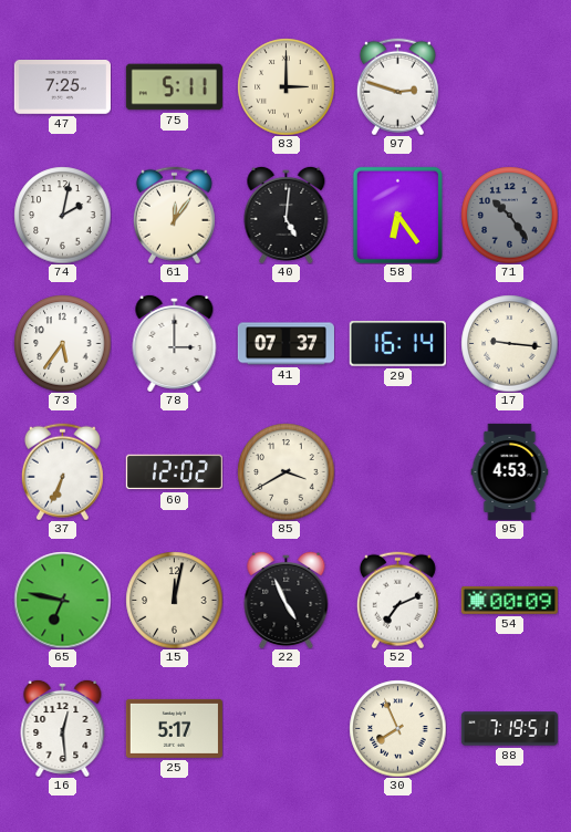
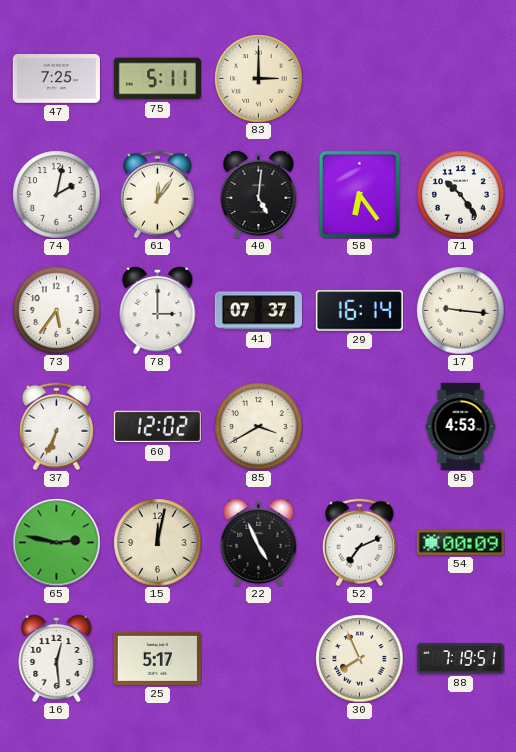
97: 2:48 -> none (397, 86)
71 dial: grey -> white (460, 194)
65: 6:47 -> 2:47 (56, 542)
